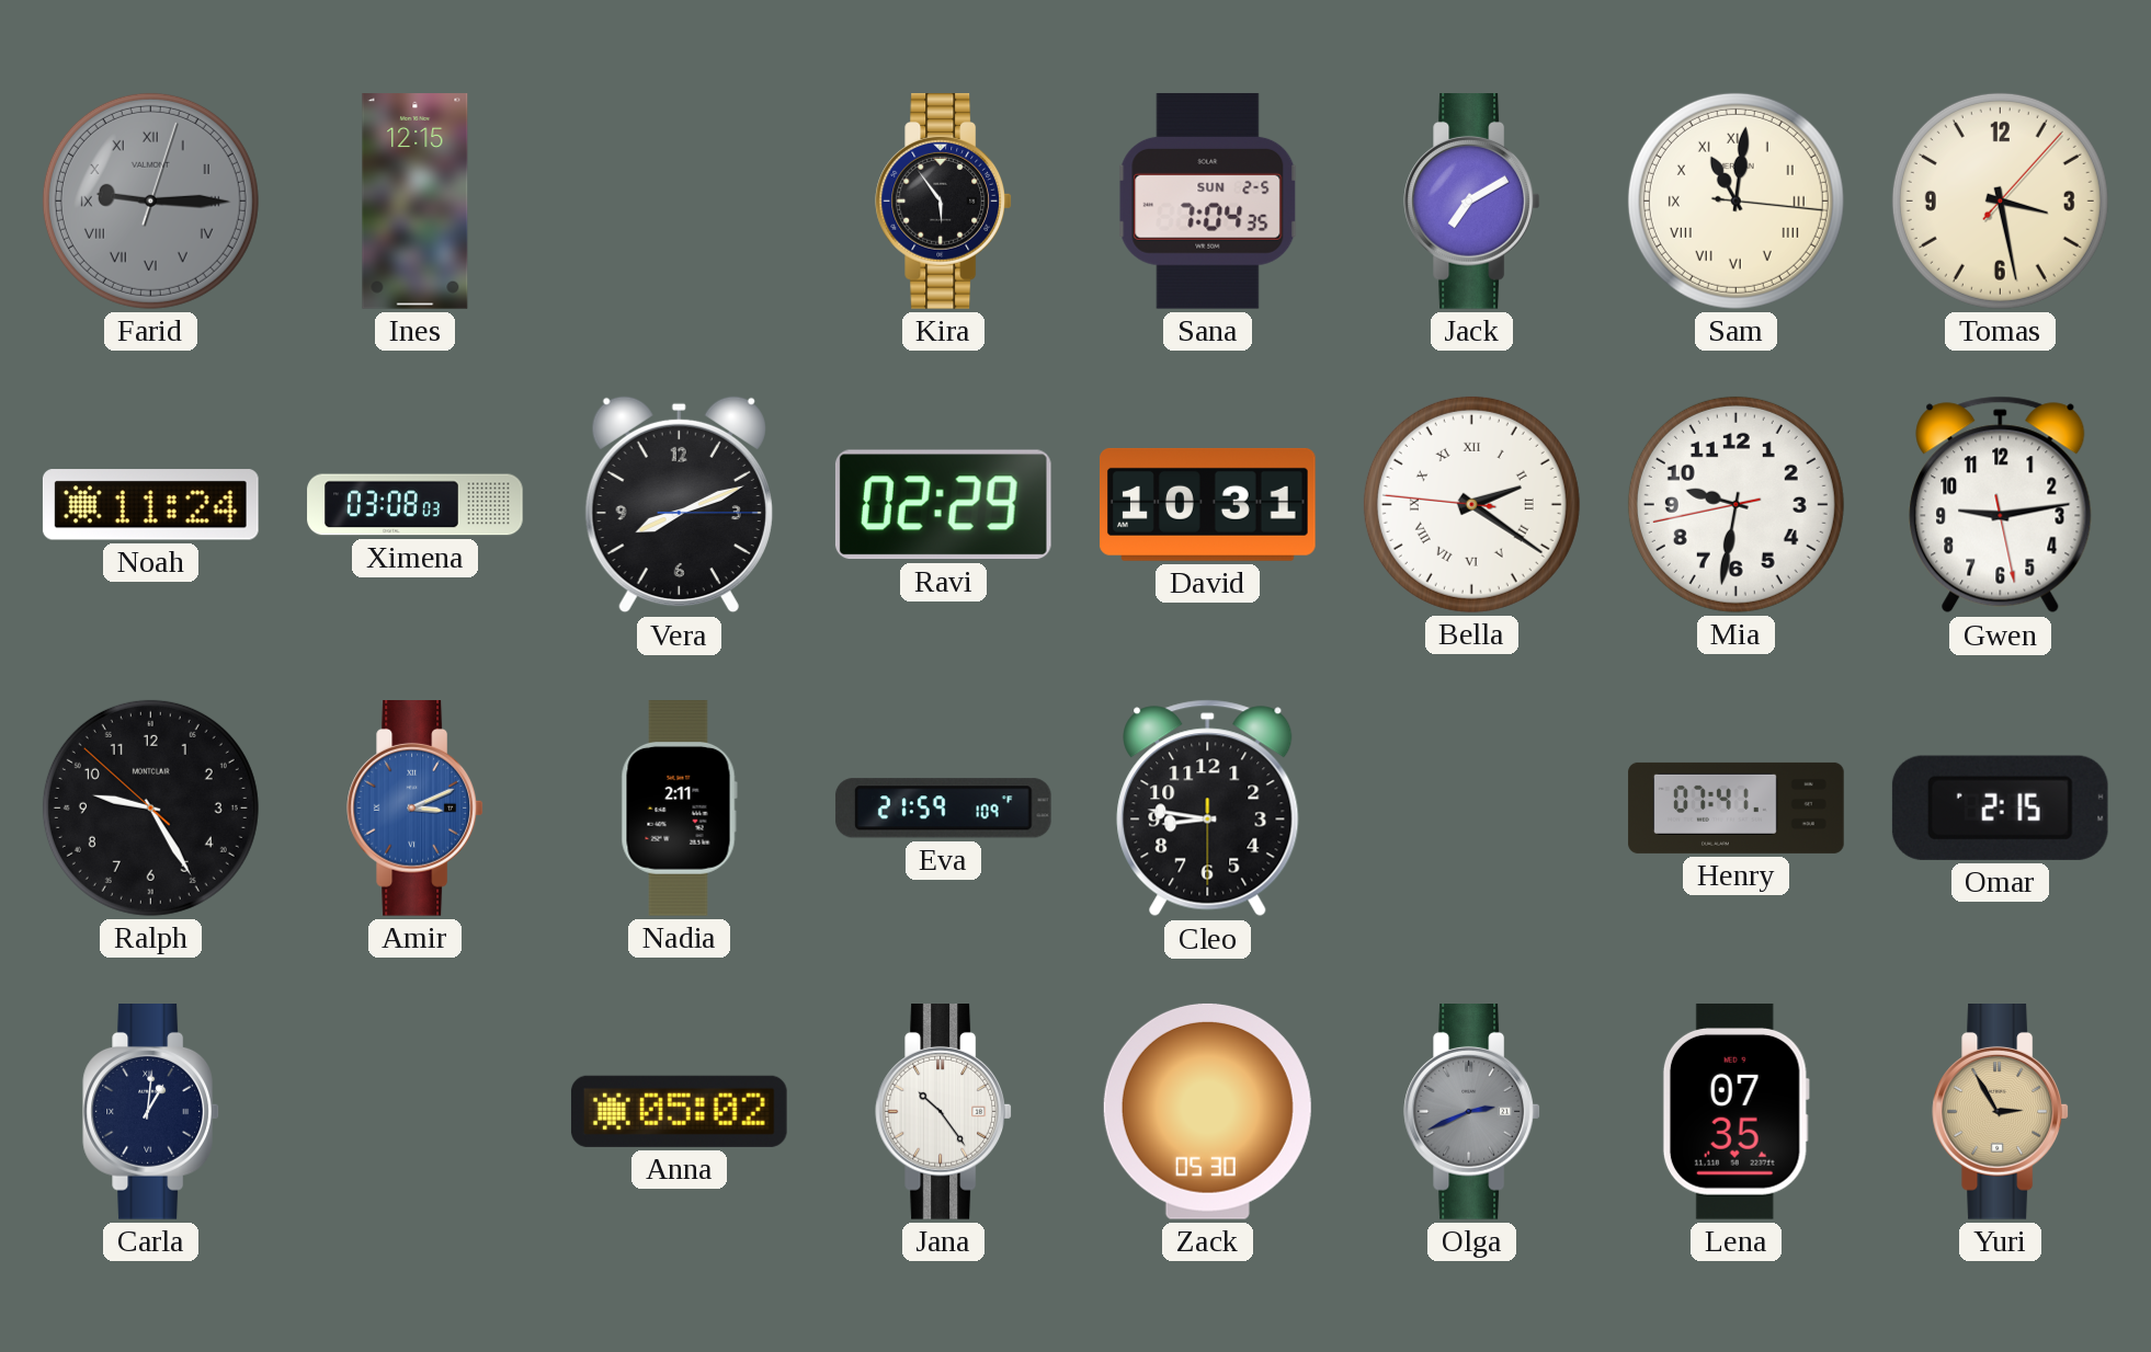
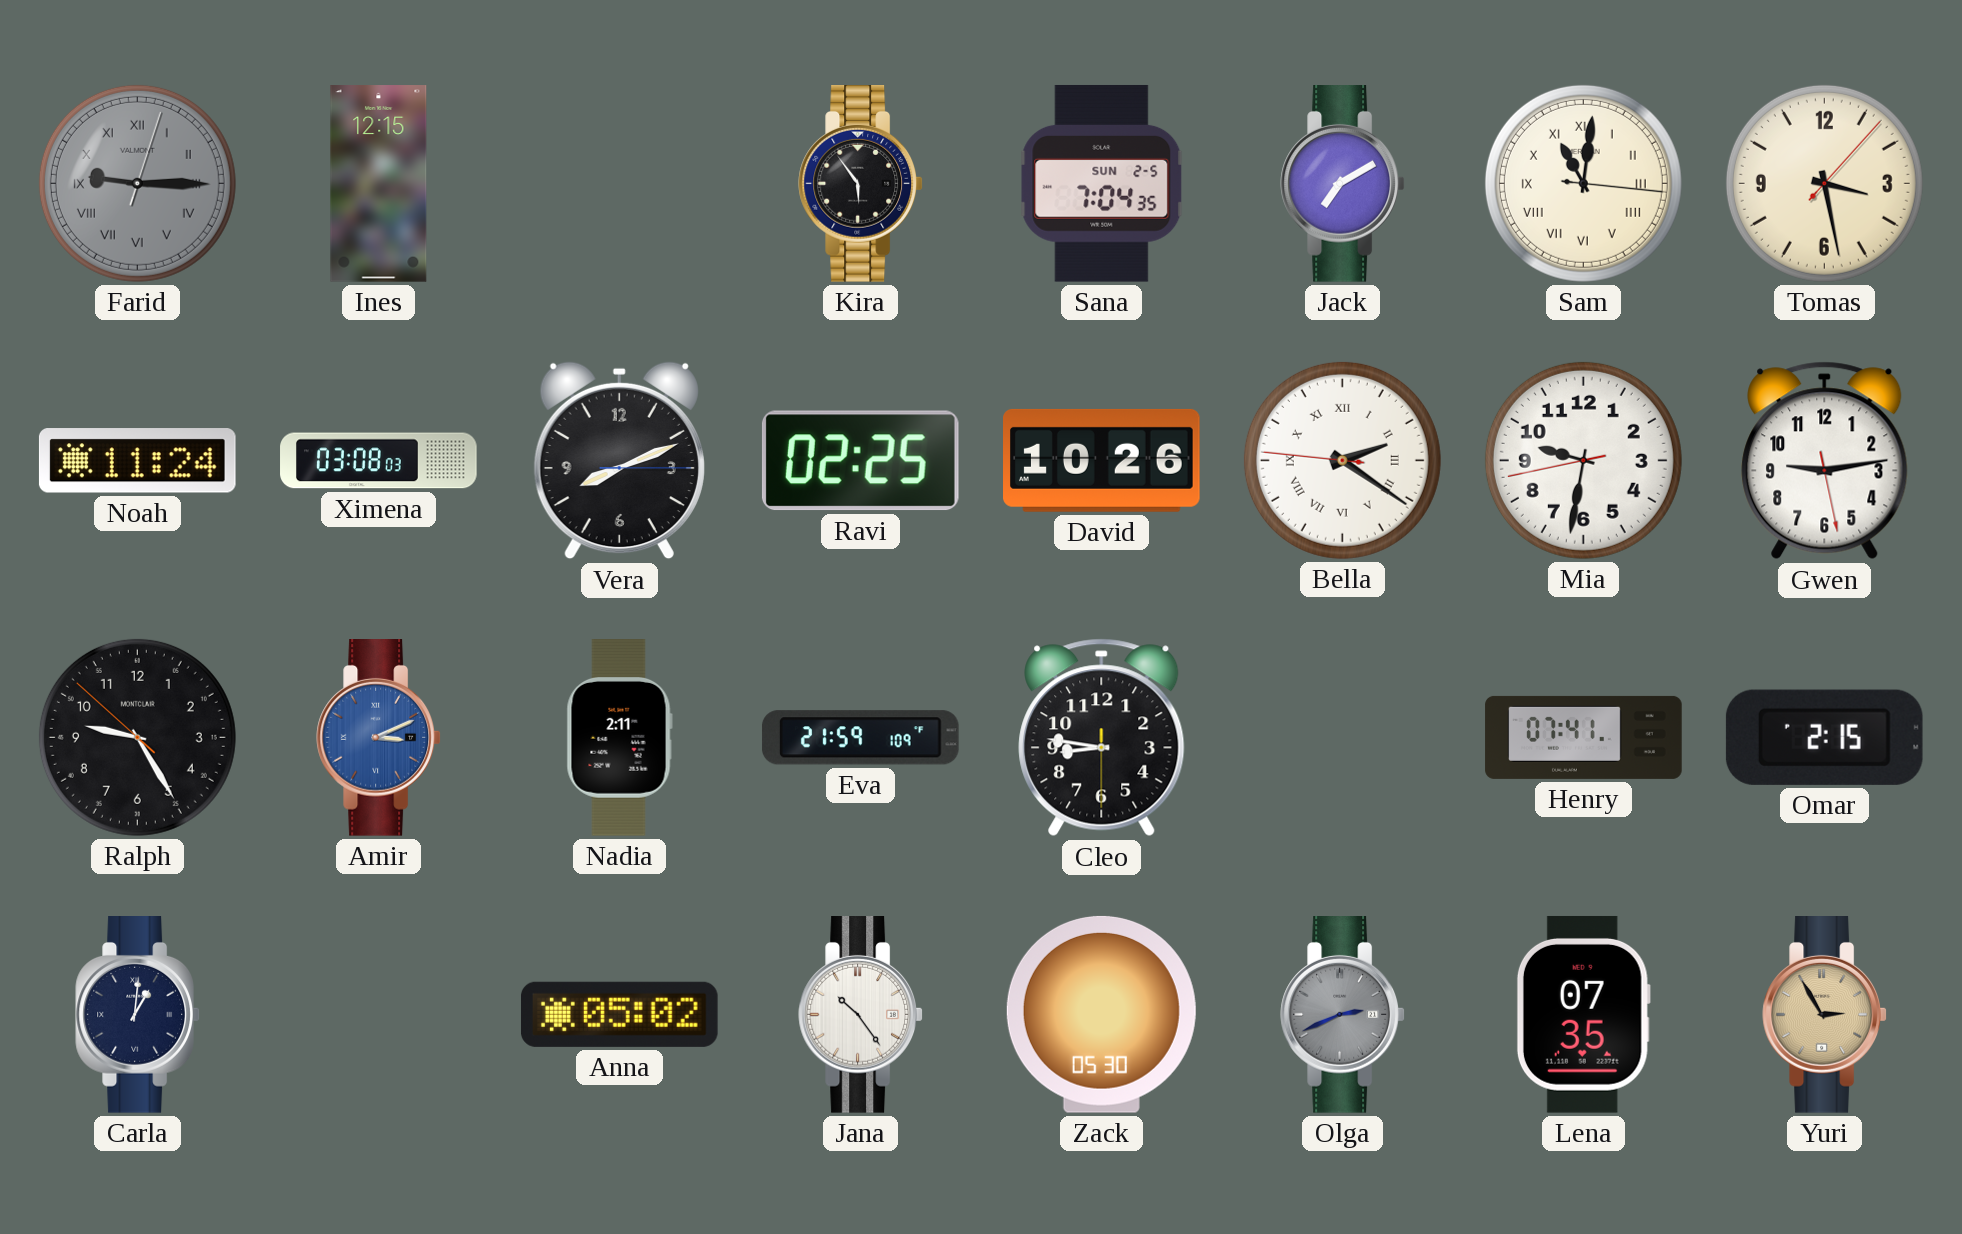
Ravi: 02:29 -> 02:25 (860, 461)
David: 10:31 -> 10:26 (1102, 460)
